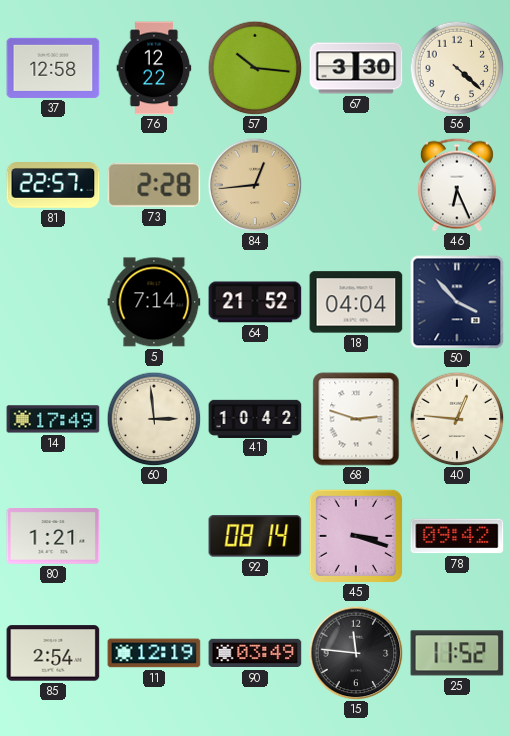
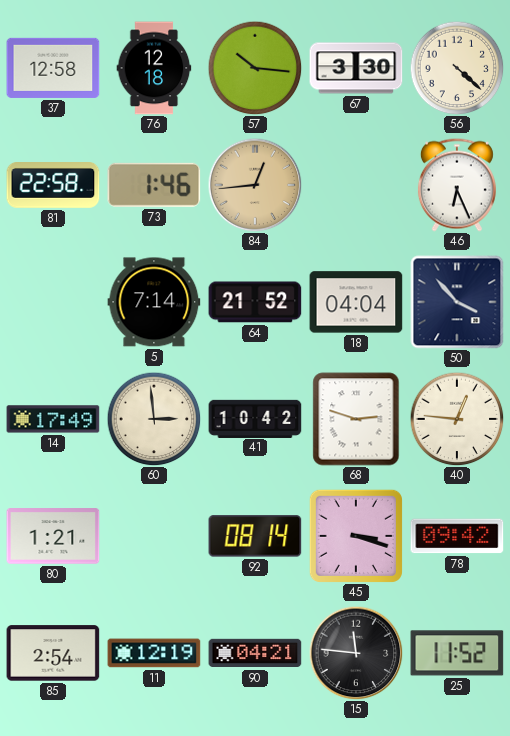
76: 12:22 -> 12:18 (154, 68)
81: 22:57 -> 22:58 (53, 186)
73: 2:28 -> 1:46 (154, 185)
90: 03:49 -> 04:21 (255, 653)
